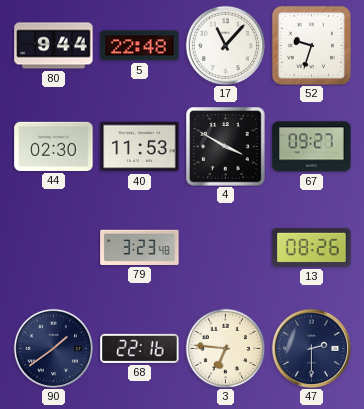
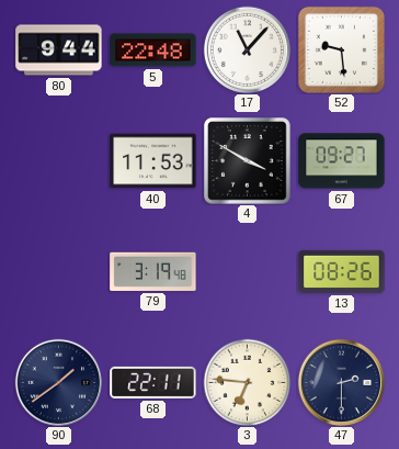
52: 9:33 -> 9:29 (341, 49)
44: 02:30 -> none (54, 146)
79: 3:23 -> 3:19 (153, 271)
68: 22:16 -> 22:11 (153, 382)
